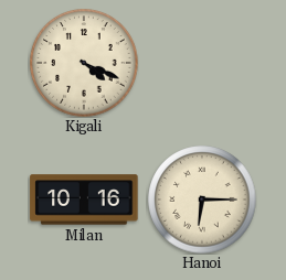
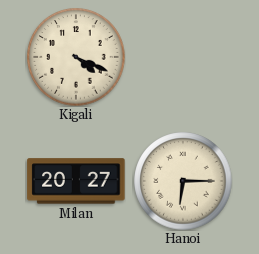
Milan: 10:16 -> 20:27 (76, 181)
